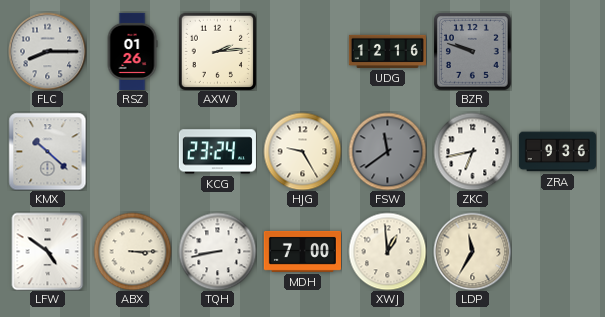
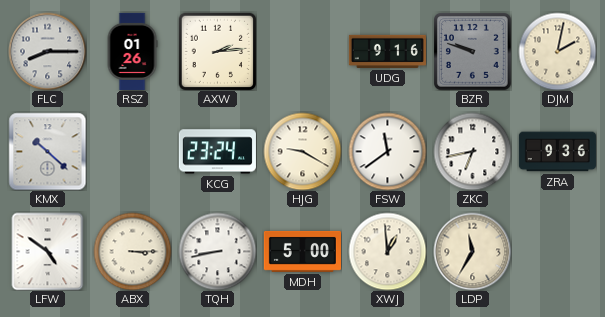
UDG: 12:16 -> 9:16 (387, 51)
DJM: none -> 2:02 (557, 51)
HJG: 9:25 -> 9:20 (302, 151)
FSW dial: grey -> white (387, 151)
MDH: 7:00 -> 5:00 (302, 251)
